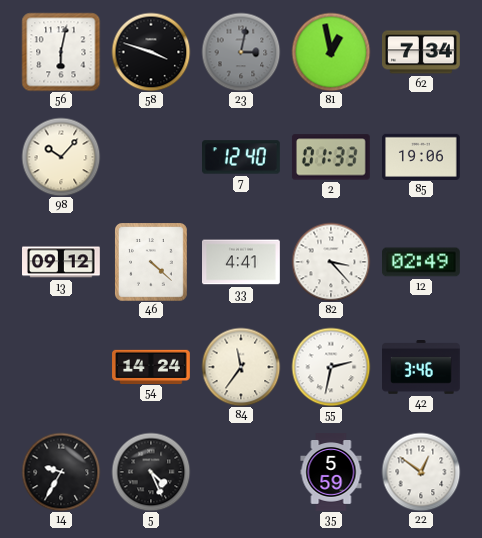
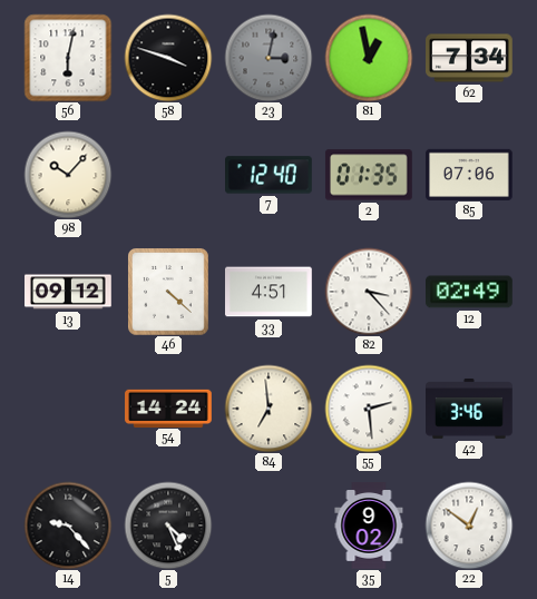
2: 01:33 -> 01:35 (369, 175)
85: 19:06 -> 07:06 (470, 174)
33: 4:41 -> 4:51 (270, 292)
84: 11:36 -> 6:59 (268, 409)
55: 2:32 -> 2:29 (369, 409)
14: 9:35 -> 9:23 (68, 526)
35: 5:59 -> 9:02 (369, 526)
